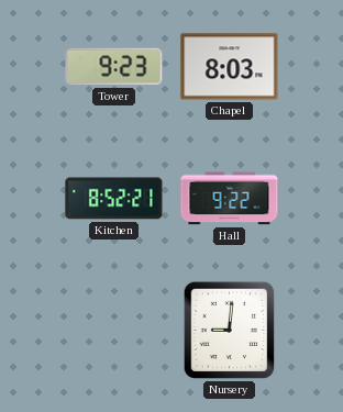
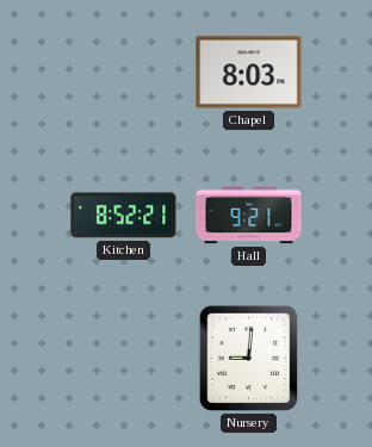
Tower: 9:23 -> none (114, 67)
Hall: 9:22 -> 9:21 (249, 216)
